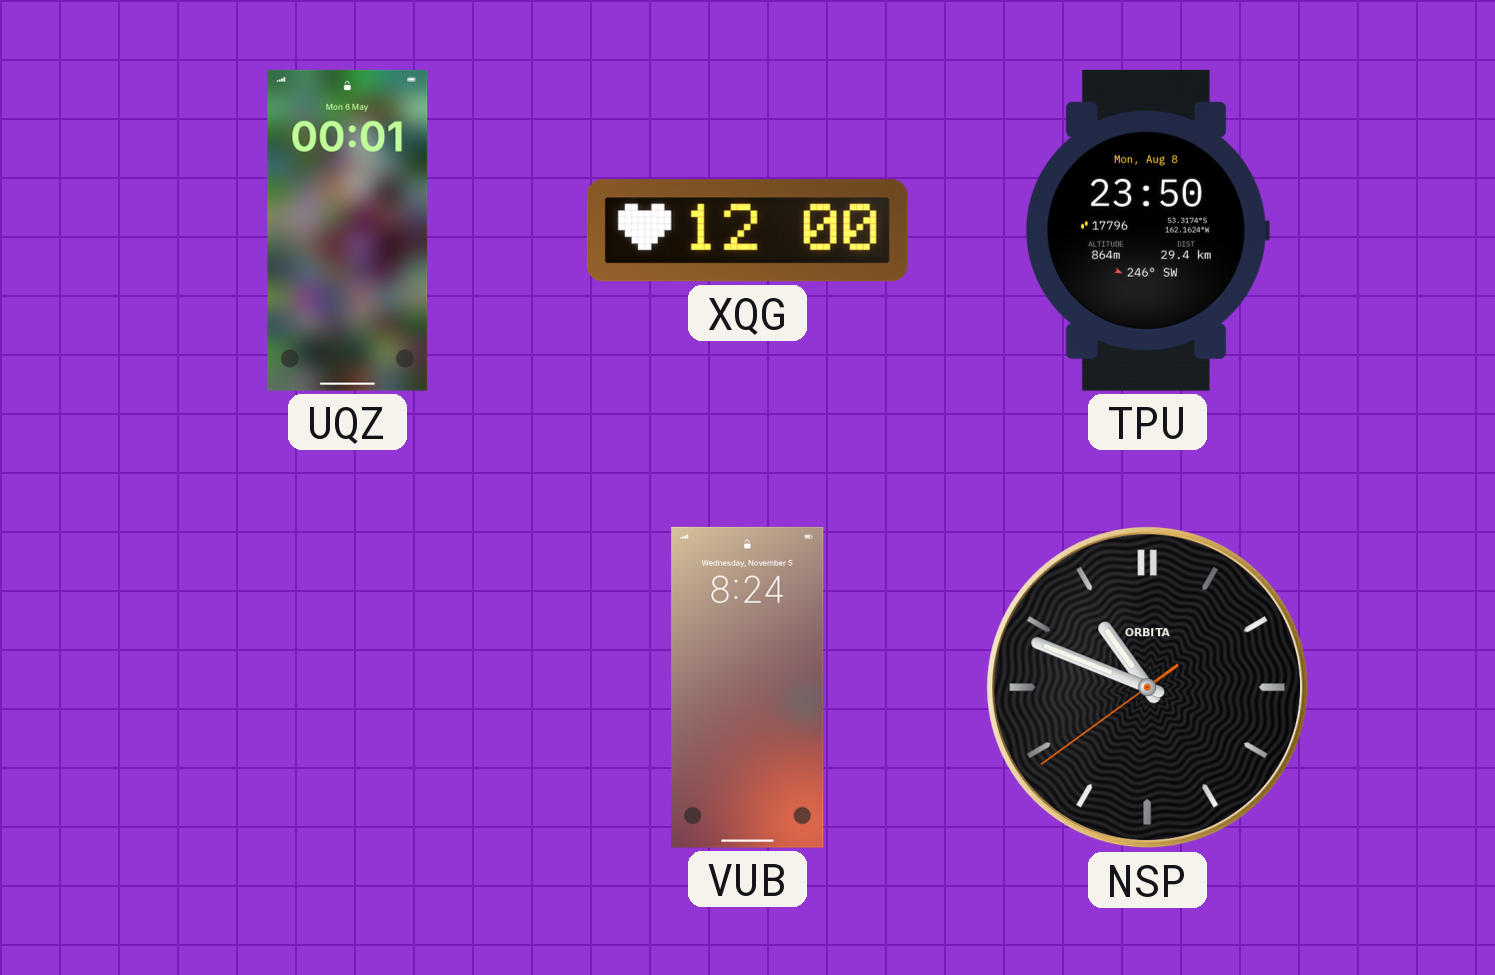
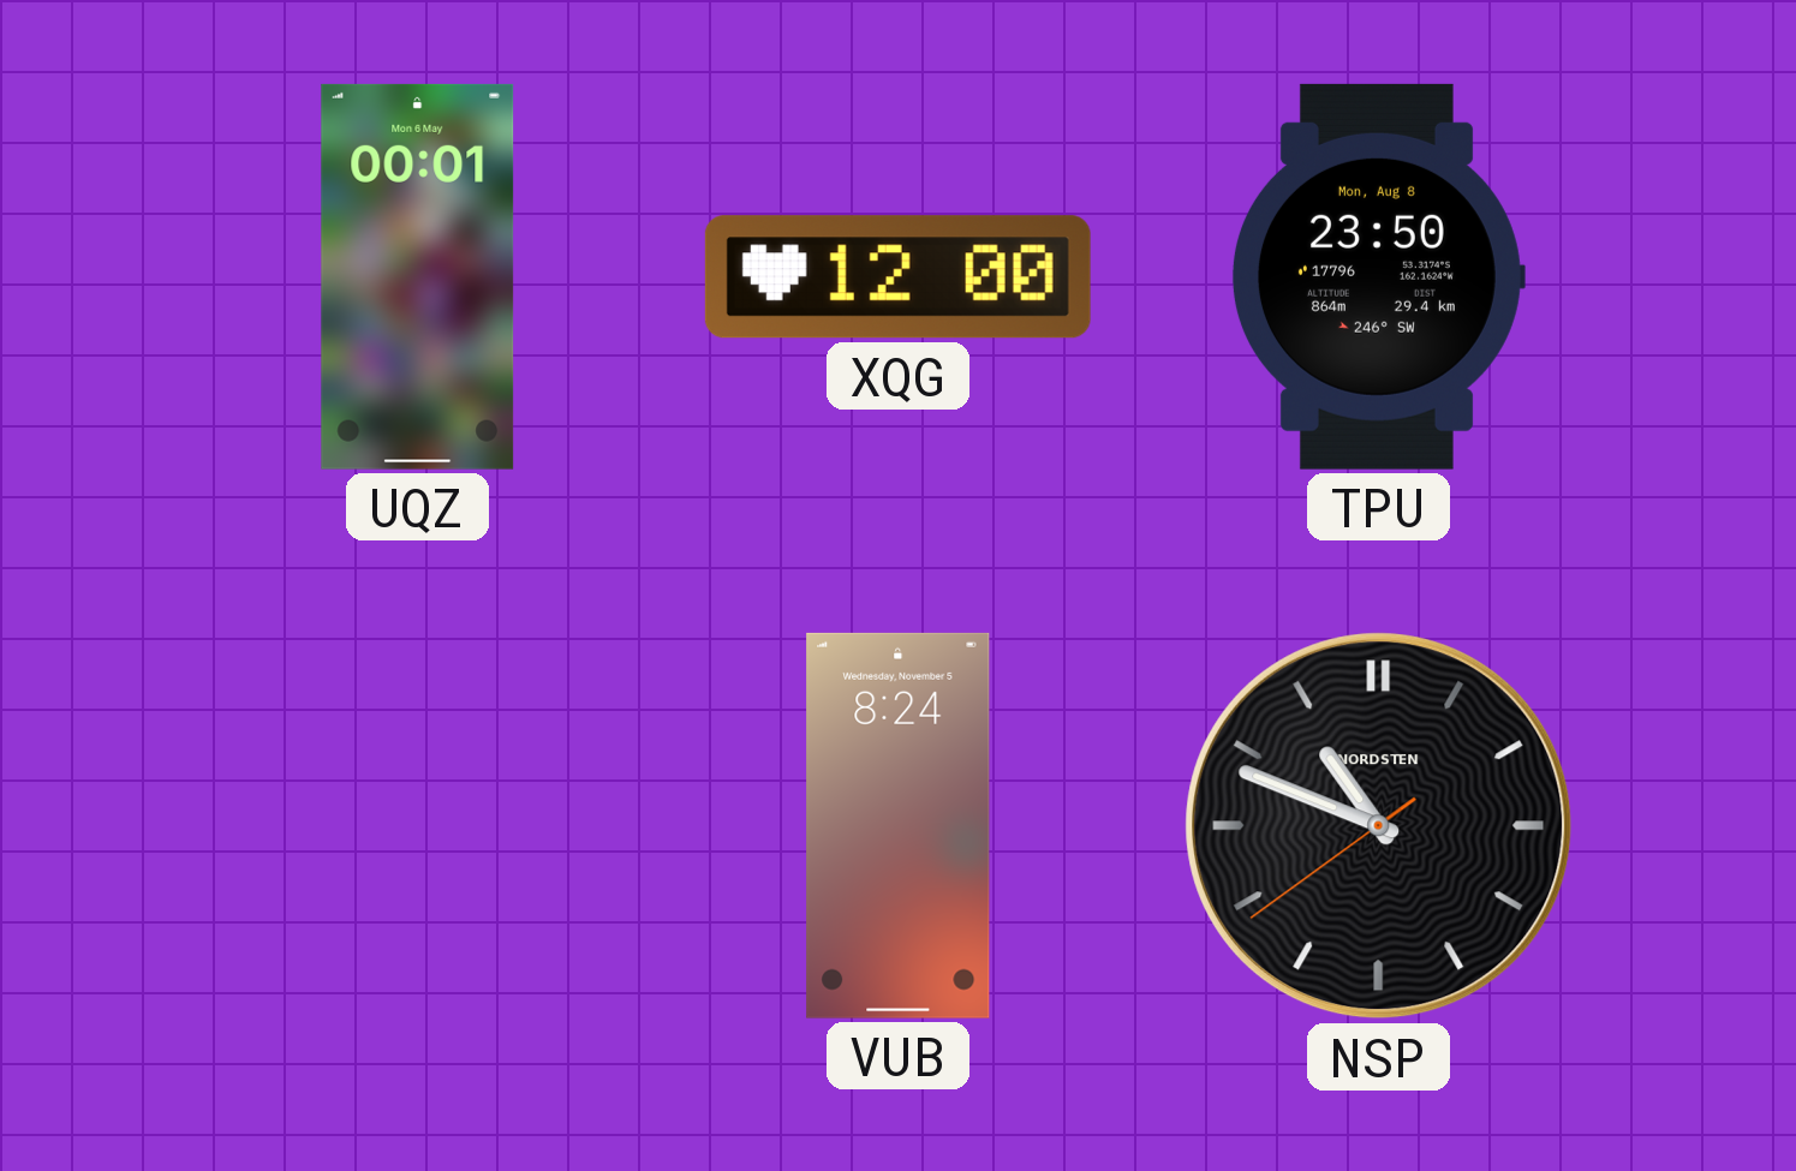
NSP brand: ORBITA -> NORDSTEN (1379, 826)
